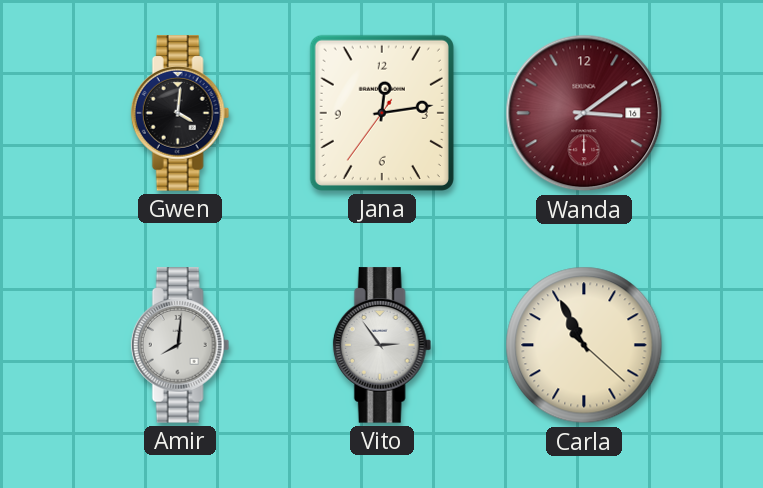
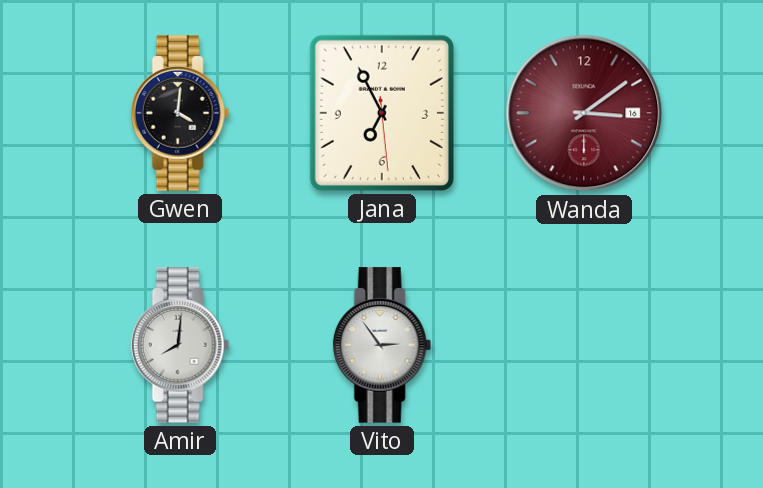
Jana: 12:13 -> 6:55 (382, 113)
Carla: 10:55 -> none (584, 345)
